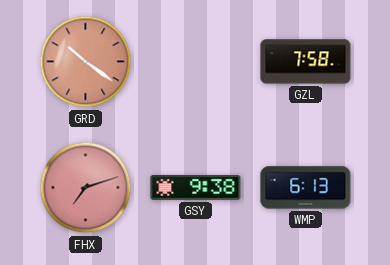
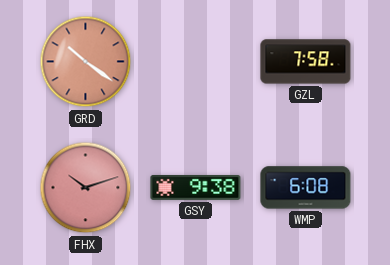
FHX: 7:12 -> 10:12 (86, 188)
WMP: 6:13 -> 6:08 (306, 188)
